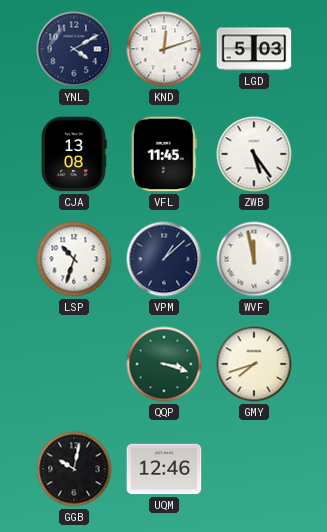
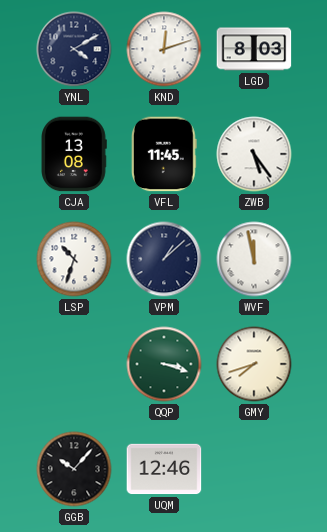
LGD: 5:03 -> 8:03 (254, 49)
GGB: 10:02 -> 10:07 (74, 469)
